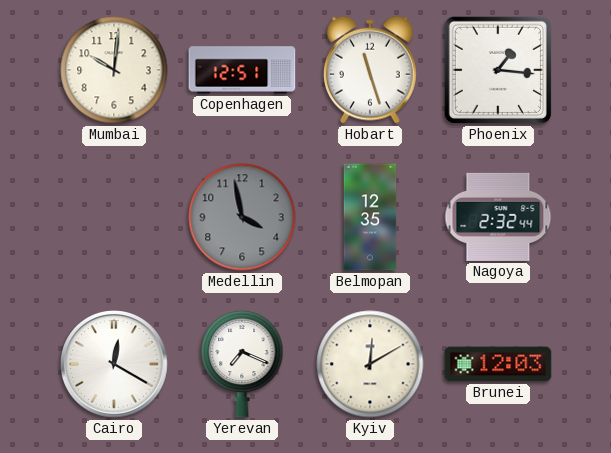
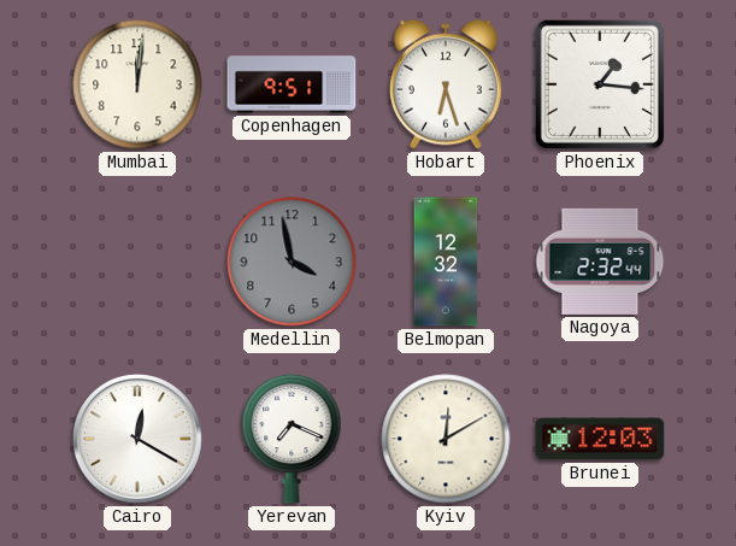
Mumbai: 10:01 -> 12:01 (137, 84)
Copenhagen: 12:51 -> 9:51 (292, 84)
Hobart: 11:27 -> 6:27 (446, 84)
Belmopan: 12:35 -> 12:32 (446, 262)
